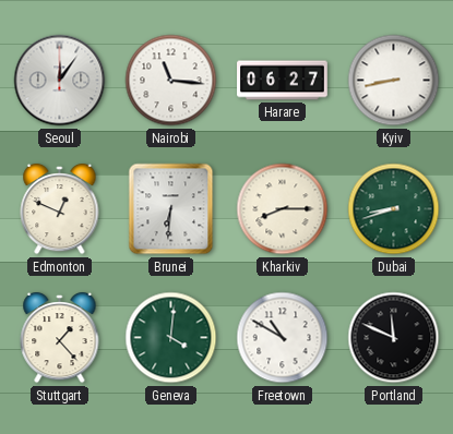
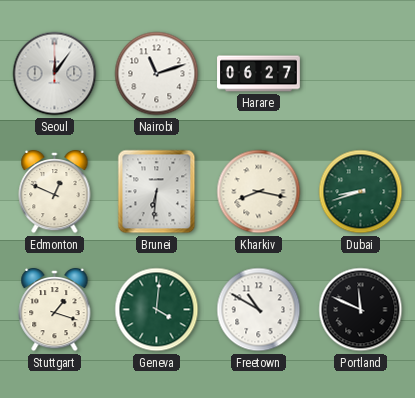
Nairobi: 11:16 -> 11:12 (157, 74)
Kyiv: 8:43 -> none (394, 81)
Kharkiv: 8:15 -> 8:17 (259, 192)
Stuttgart: 1:23 -> 1:18 (55, 310)
